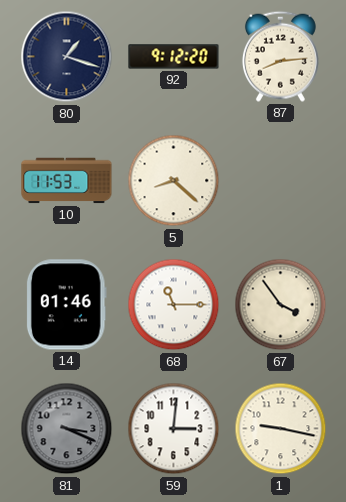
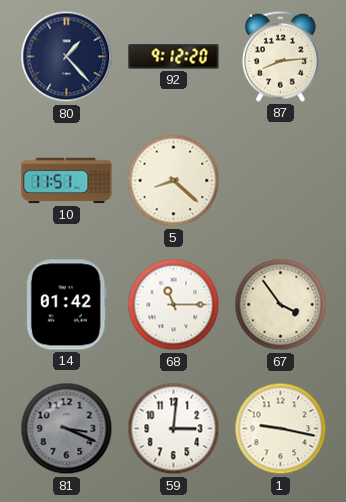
80: 1:18 -> 1:23 (67, 57)
10: 11:53 -> 11:51 (67, 181)
14: 01:46 -> 01:42 (66, 305)
